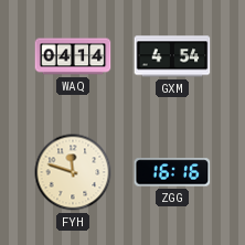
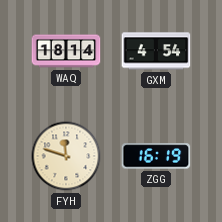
WAQ: 04:14 -> 18:14 (66, 51)
ZGG: 16:16 -> 16:19 (156, 156)
